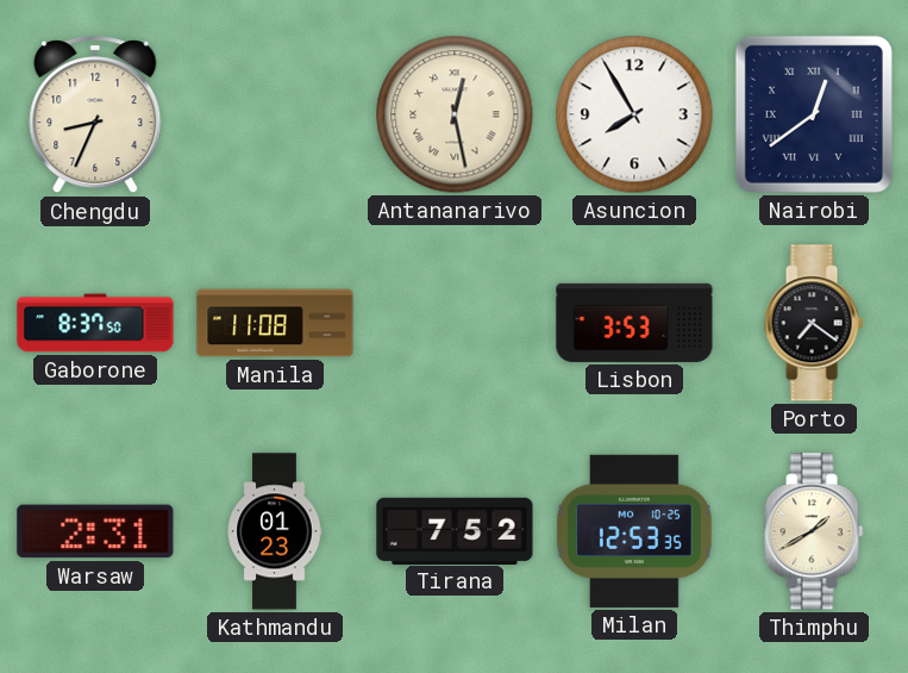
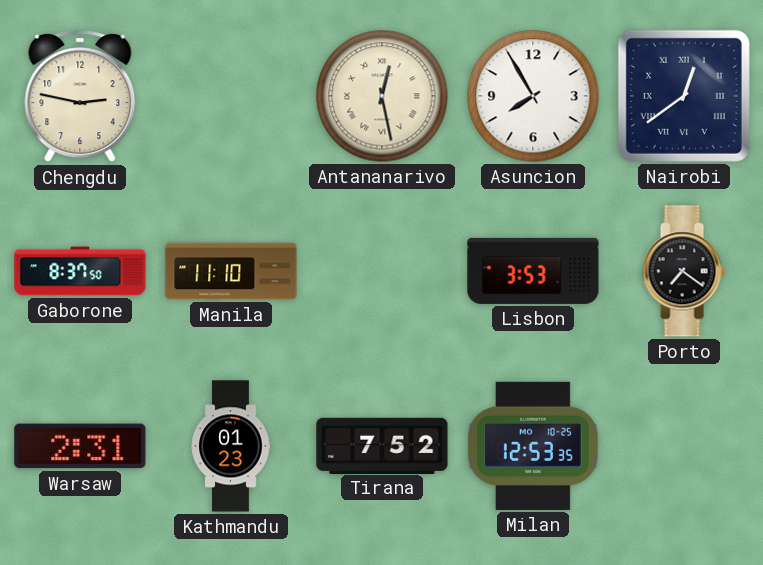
Chengdu: 8:34 -> 2:47 (80, 97)
Manila: 11:08 -> 11:10 (231, 271)
Thimphu: 1:40 -> none (814, 531)
